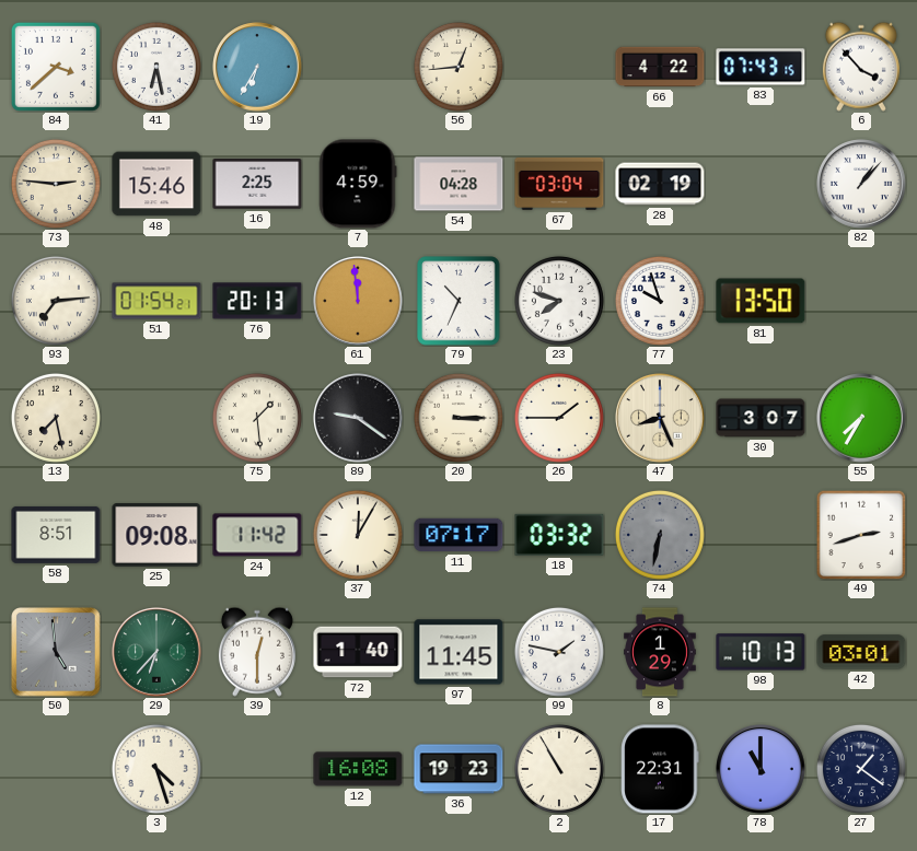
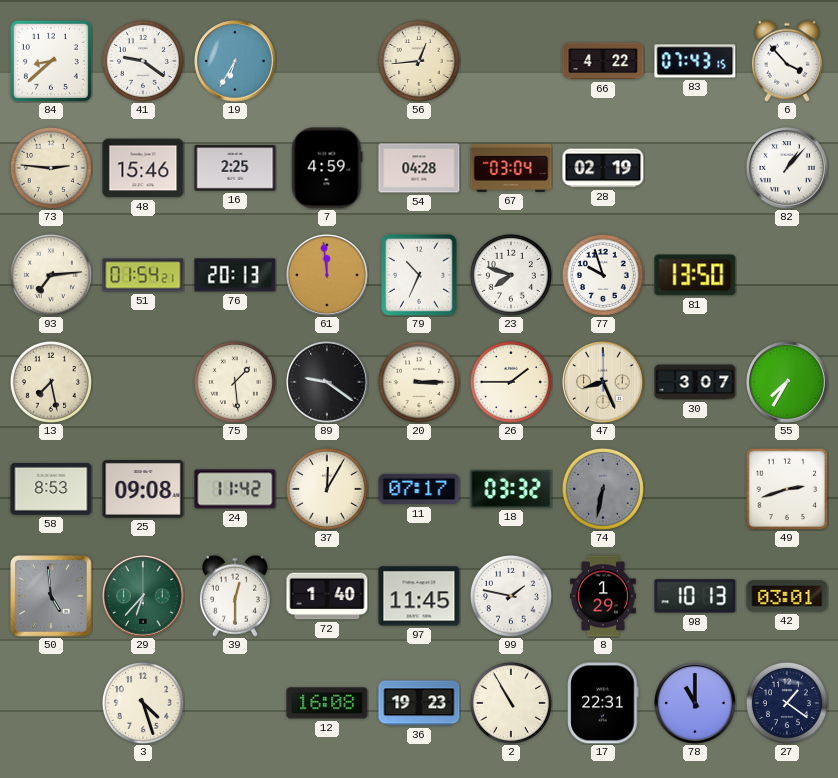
84: 3:38 -> 8:38 (51, 61)
41: 6:28 -> 9:21 (143, 61)
58: 8:51 -> 8:53 (51, 489)
